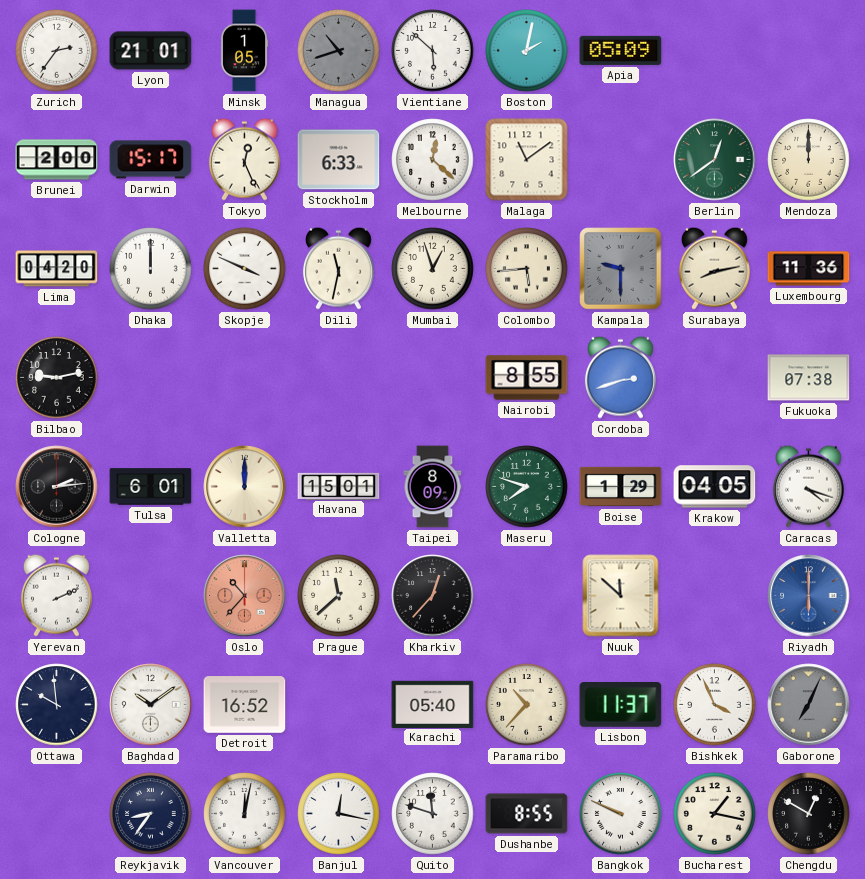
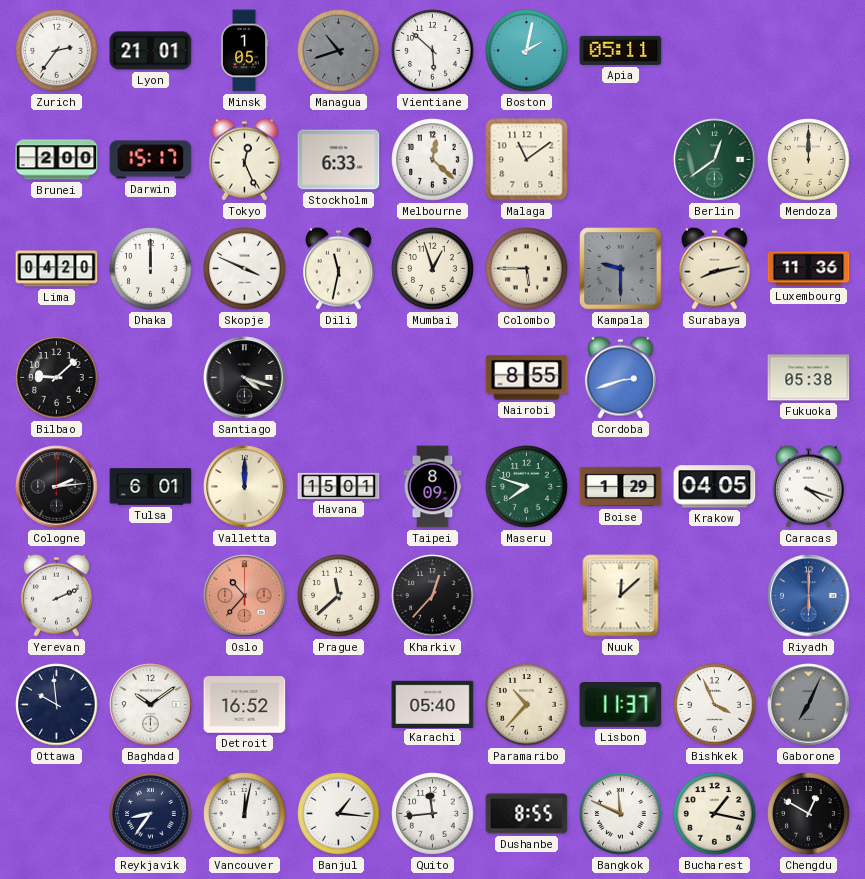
Apia: 05:09 -> 05:11 (621, 50)
Colombo: 5:44 -> 5:45 (527, 269)
Bilbao: 9:13 -> 9:08 (57, 378)
Santiago: none -> 4:18 (245, 378)
Fukuoka: 07:38 -> 05:38 (809, 378)
Nuuk: 11:52 -> 12:08 (621, 596)
Banjul: 12:17 -> 1:16 (339, 814)
Quito: 11:48 -> 11:44 (433, 814)
Bangkok: 9:49 -> 11:49 (621, 814)
